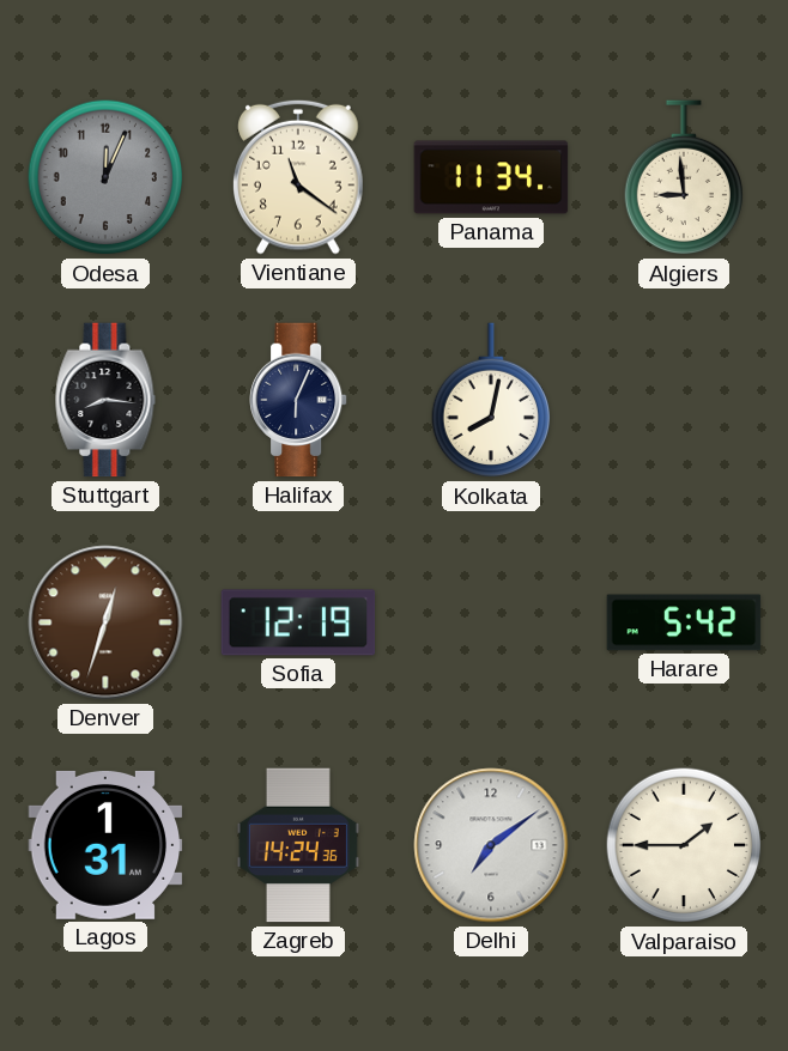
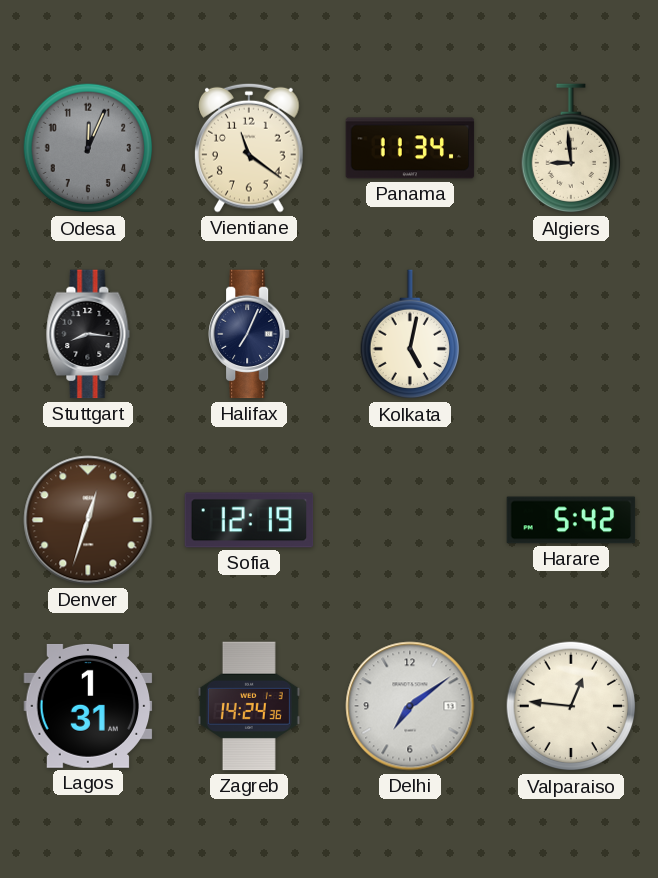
Halifax: 6:04 -> 7:04 (250, 334)
Kolkata: 8:02 -> 5:02 (409, 335)
Valparaiso: 1:45 -> 12:46 (571, 706)
